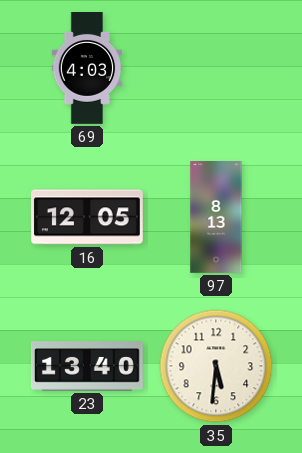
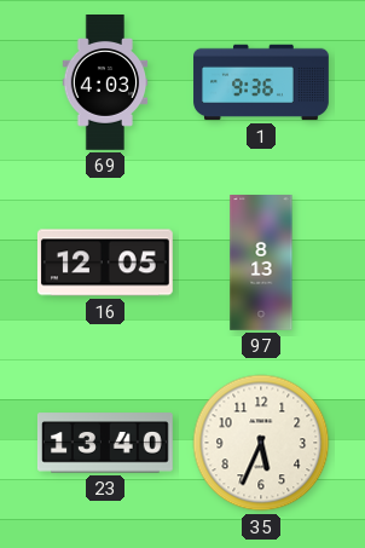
1: none -> 9:36 (261, 82)
35: 5:31 -> 5:34 (261, 443)
